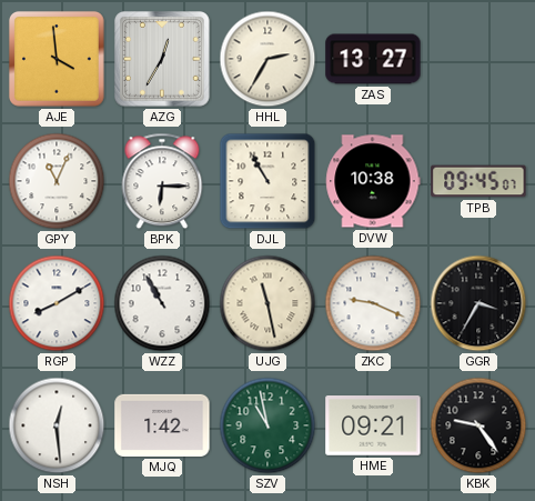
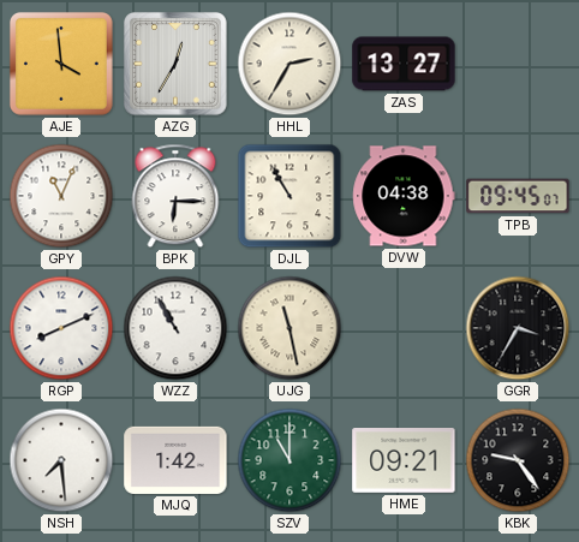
DVW: 10:38 -> 04:38 (404, 196)
RGP: 8:10 -> 8:11 (61, 328)
ZKC: 9:19 -> none (373, 303)
NSH: 12:29 -> 7:29 (61, 460)
SZV: 10:58 -> 11:00 (289, 460)
